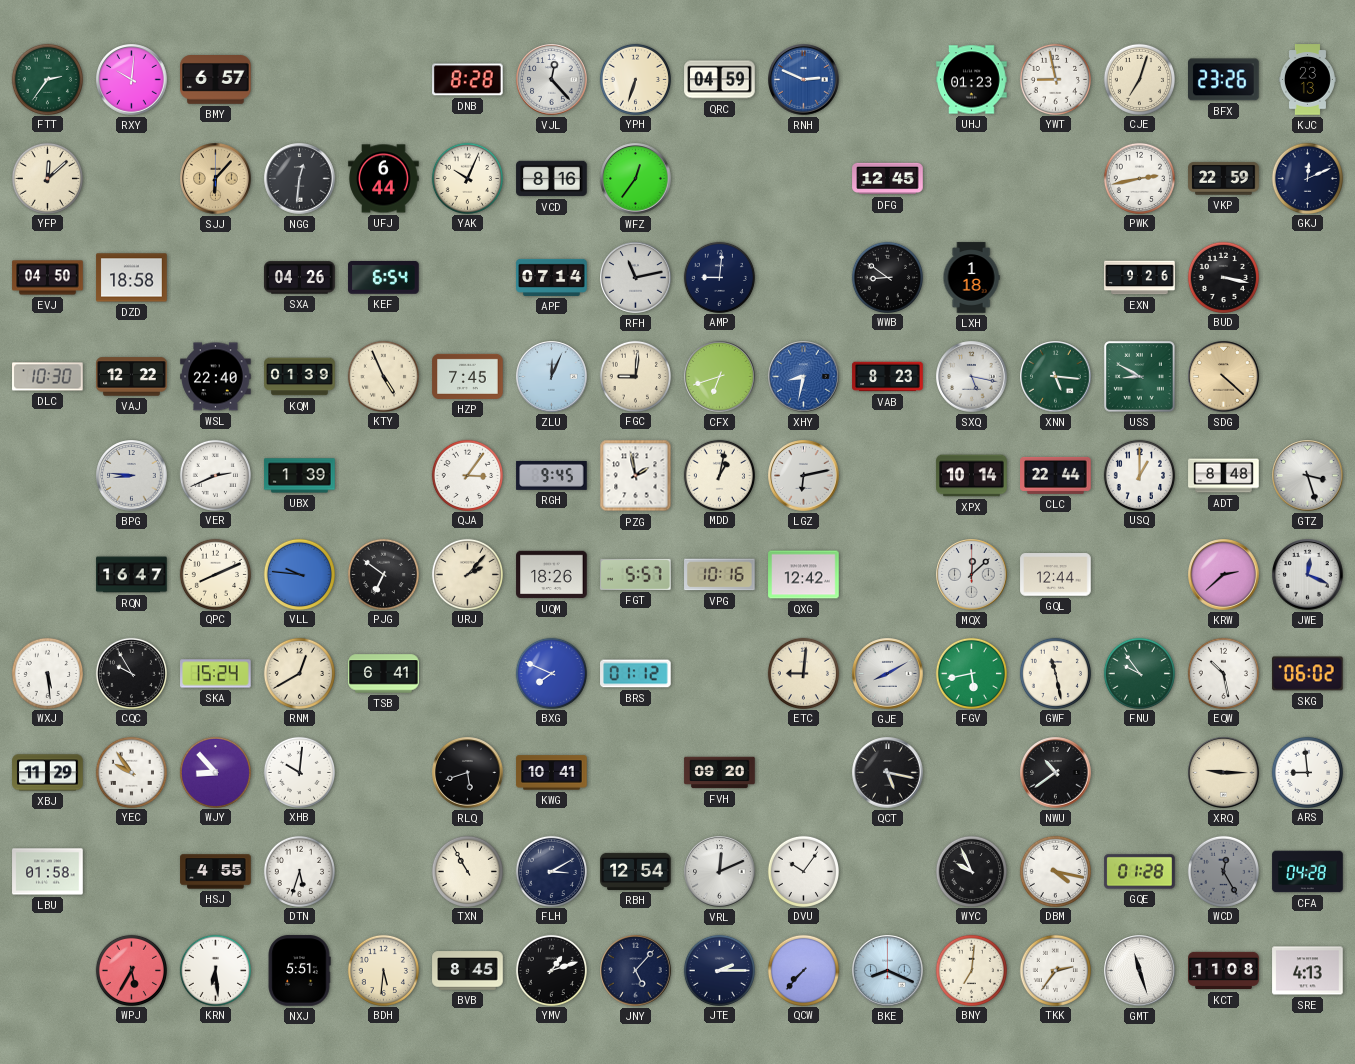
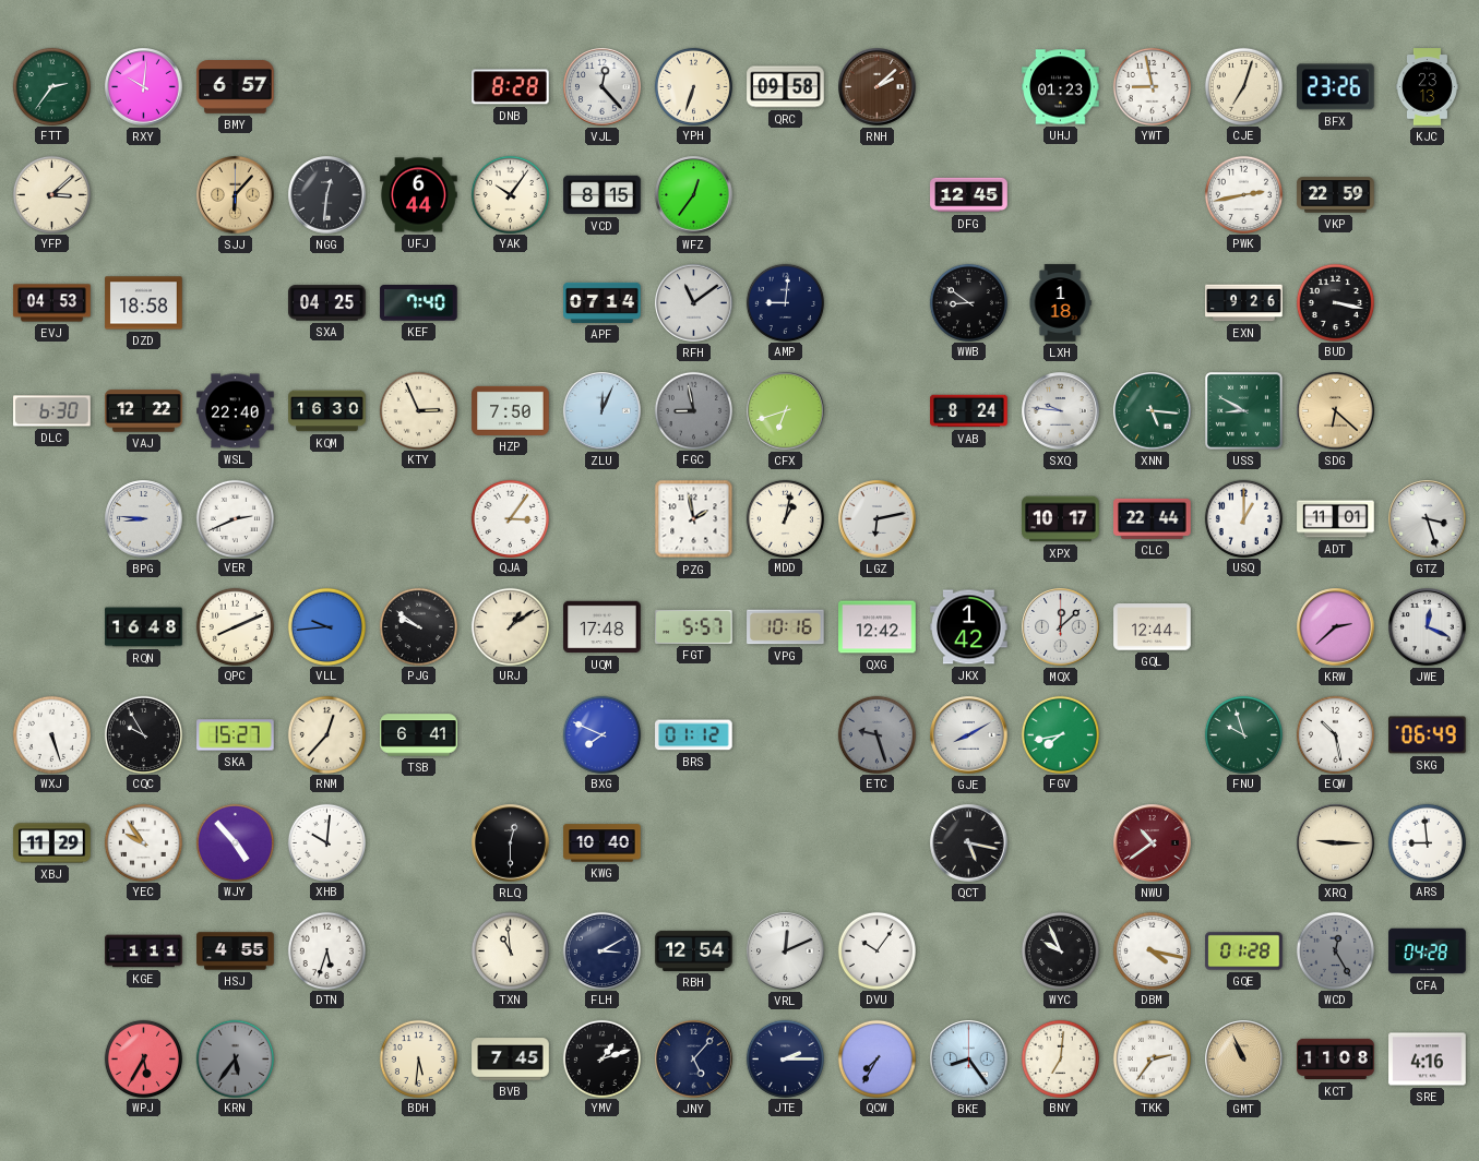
QRC: 04:59 -> 09:58 (786, 87)
RNH: 2:49 -> 2:08 (878, 87)
RNH dial: blue -> brown (878, 87)
YFP: 12:08 -> 3:08 (51, 194)
YAK: 10:04 -> 10:06 (510, 194)
VCD: 8:16 -> 8:15 (603, 195)
GKJ: 12:11 -> none (1307, 178)
EVJ: 04:50 -> 04:53 (52, 303)
SXA: 04:26 -> 04:25 (327, 303)
KEF: 6:54 -> 7:40 (419, 303)
RFH: 11:13 -> 11:09 (694, 303)
DLC: 10:30 -> 6:30 (52, 411)
KQM: 01:39 -> 16:30 (327, 411)
KTY: 4:56 -> 2:56 (418, 410)
HZP: 7:45 -> 7:50 (511, 410)
FGC: 9:01 -> 8:58 (693, 410)
FGC dial: cream -> grey (693, 410)
XHY: 8:32 -> none (804, 377)
VAB: 8:23 -> 8:24 (969, 411)
SXQ: 5:17 -> 9:46 (1061, 411)
SDG: 4:22 -> 6:22 (1336, 411)
UBX: 1:39 -> none (300, 476)
RGH: 9:45 -> none (552, 475)
XPX: 10:14 -> 10:17 (1061, 519)
ADT: 8:48 -> 11:01 (1336, 519)
RQN: 16:47 -> 16:48 (144, 627)
VLL: 9:46 -> 9:44 (326, 626)
PJG: 6:51 -> 9:51 (418, 626)
URJ: 2:07 -> 1:09 (510, 626)
UQM: 18:26 -> 17:48 (603, 627)
JKX: none -> 1:42 (969, 627)
WXJ: 5:29 -> 5:27 (51, 734)
SKA: 15:24 -> 15:27 (236, 735)
RNM: 12:40 -> 12:37 (326, 734)
ETC: 9:01 -> 9:27 (876, 734)
ETC dial: cream -> grey (876, 734)
FGV: 5:43 -> 7:43 (1060, 734)
GWF: 11:28 -> none (1055, 673)
FNU: 9:54 -> 9:57 (1243, 734)
SKG: 06:02 -> 06:49 (1428, 735)
WJY: 8:53 -> 4:53 (235, 842)
RLQ: 5:42 -> 12:30 (511, 843)
KWG: 10:41 -> 10:40 (603, 843)
FVH: 09:20 -> none (720, 773)
NWU dial: black -> burgundy (1153, 843)
LBU: 01:58 -> none (48, 872)
KGE: none -> 1:11 (144, 951)
TXN: 10:55 -> 10:59 (510, 950)
KRN: 6:29 -> 5:36 (235, 1058)
KRN dial: white -> grey (235, 1058)
NXJ: 5:51 -> none (299, 971)
BVB: 8:45 -> 7:45 (511, 1060)
QCW: 7:37 -> 7:35 (876, 1058)
BKE: 8:19 -> 8:24 (969, 1060)
GMT: 11:27 -> 10:56 (1244, 1060)
GMT dial: white -> champagne (1244, 1060)
SRE: 4:13 -> 4:16 (1428, 1060)
